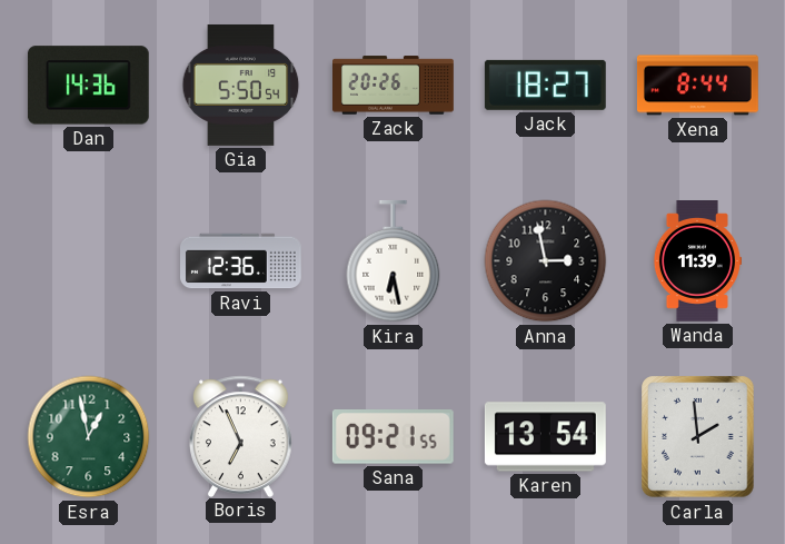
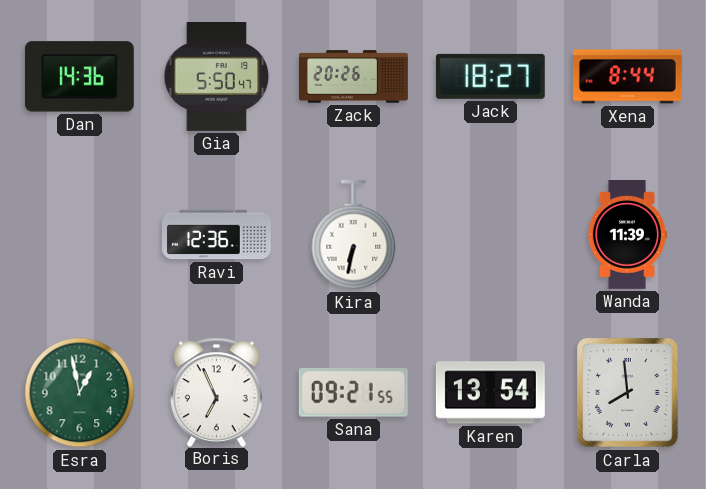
Gia: 5:50:54 -> 5:50:47 (217, 76)
Kira: 6:28 -> 6:32 (354, 235)
Anna: 2:58 -> none (546, 261)
Carla: 1:59 -> 7:59 (628, 393)
